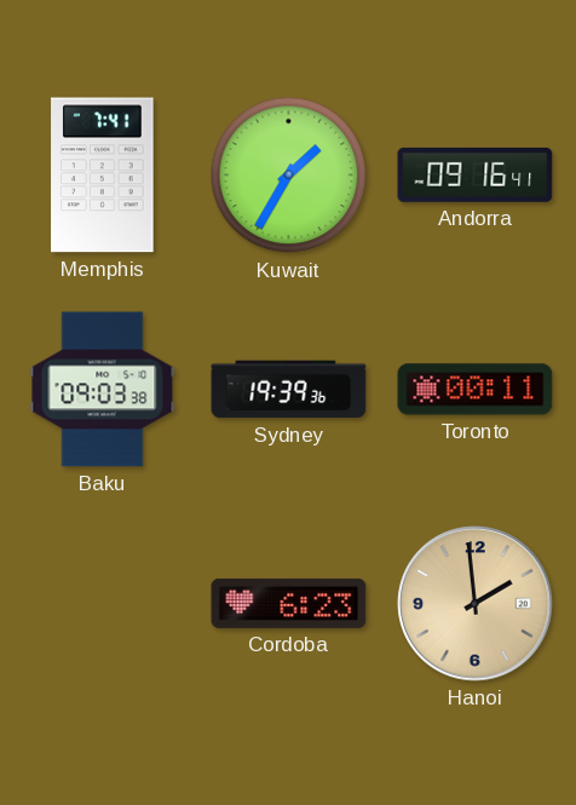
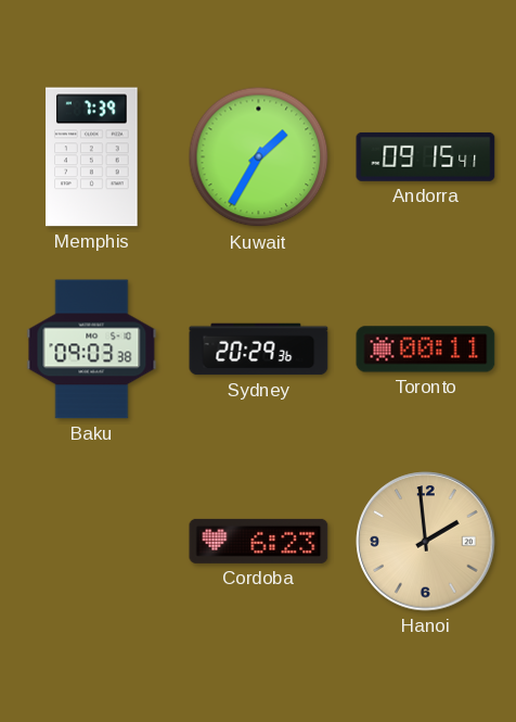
Memphis: 7:41 -> 7:39 (92, 157)
Andorra: 09:16 -> 09:15 (426, 156)
Sydney: 19:39 -> 20:29 (259, 350)
